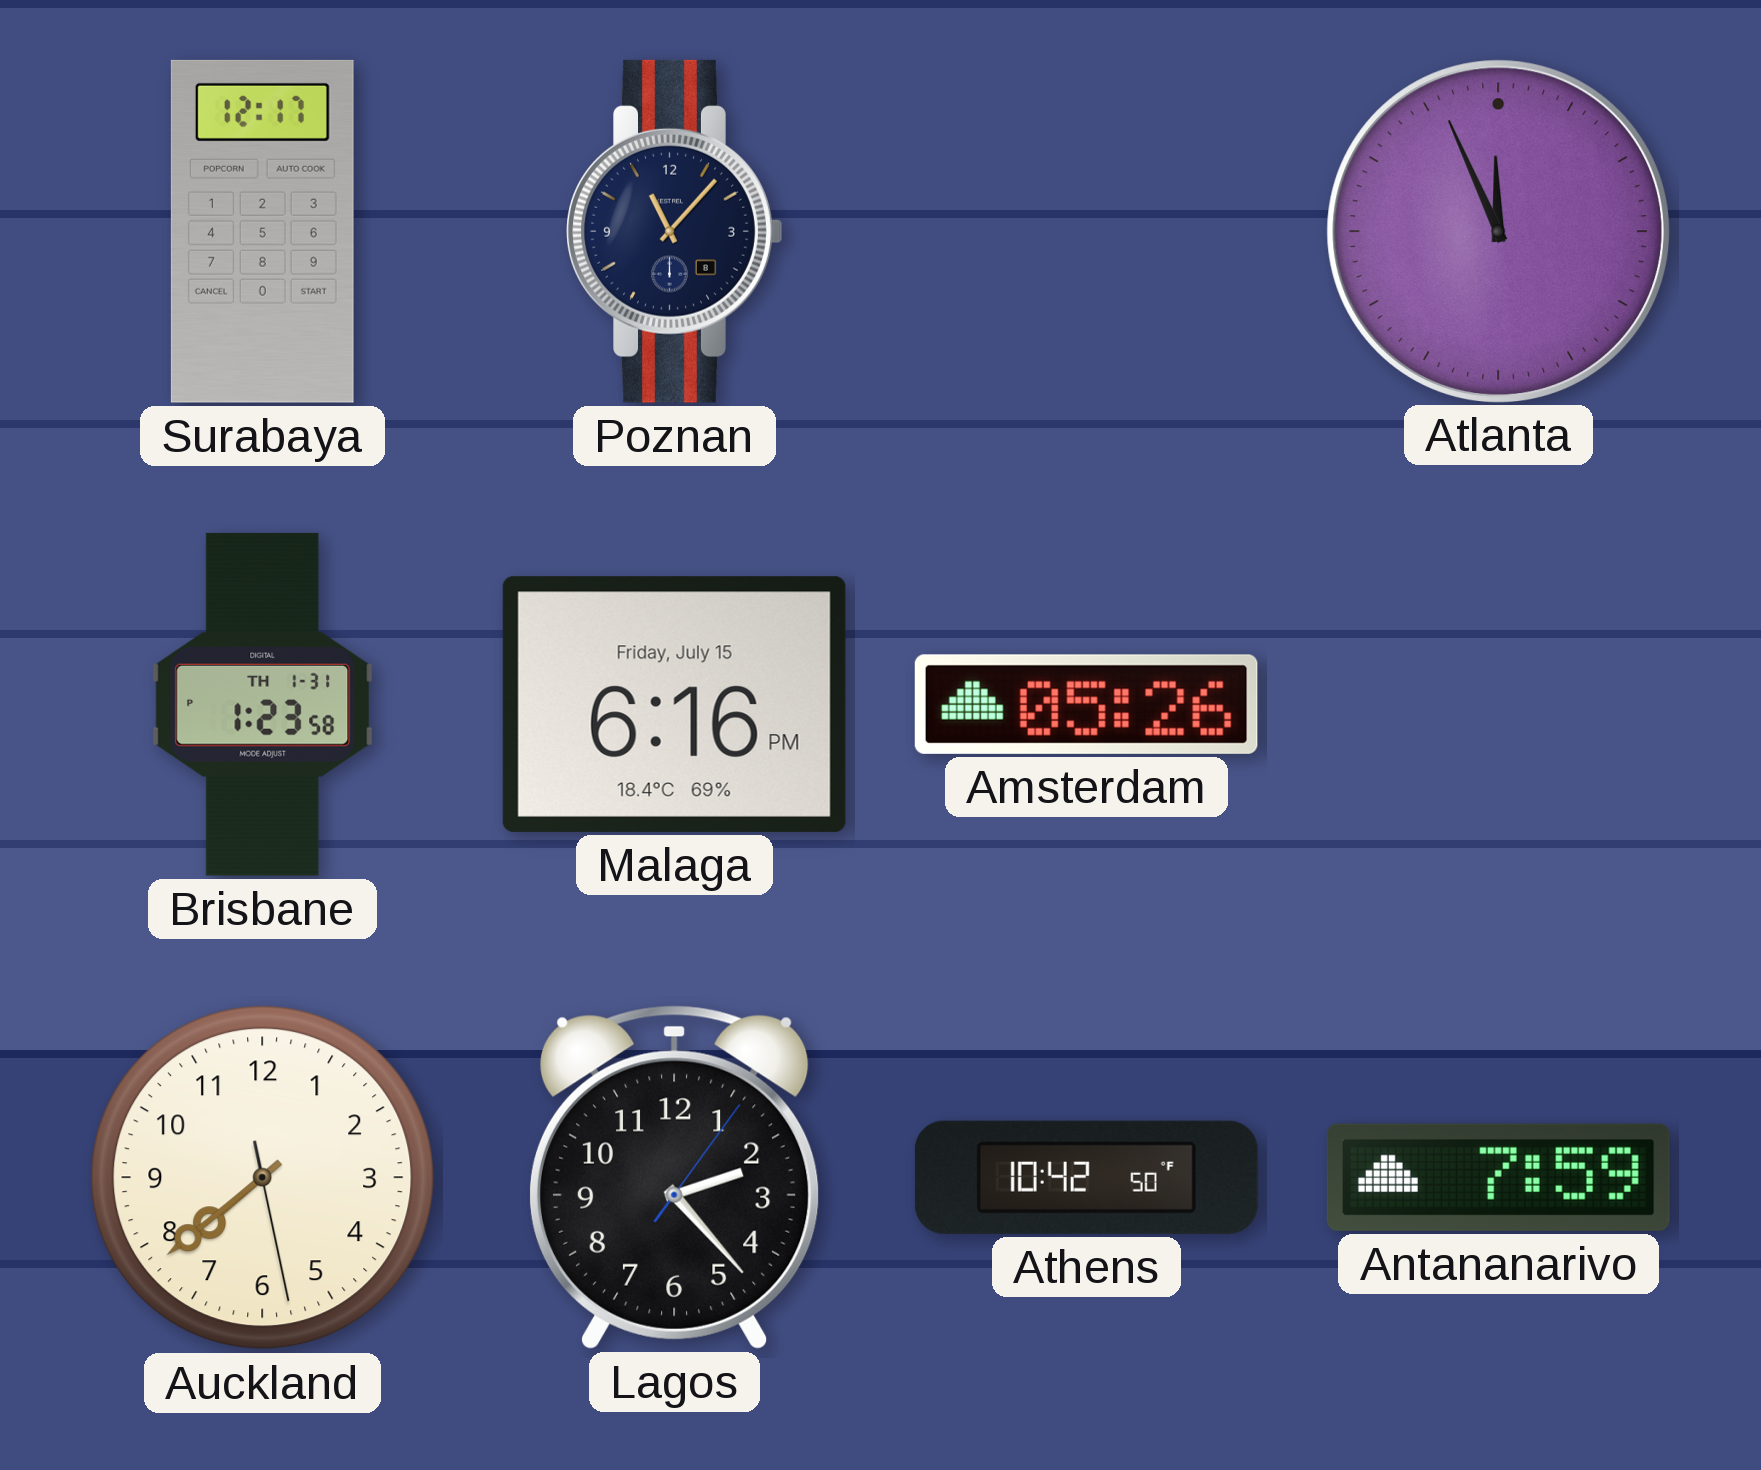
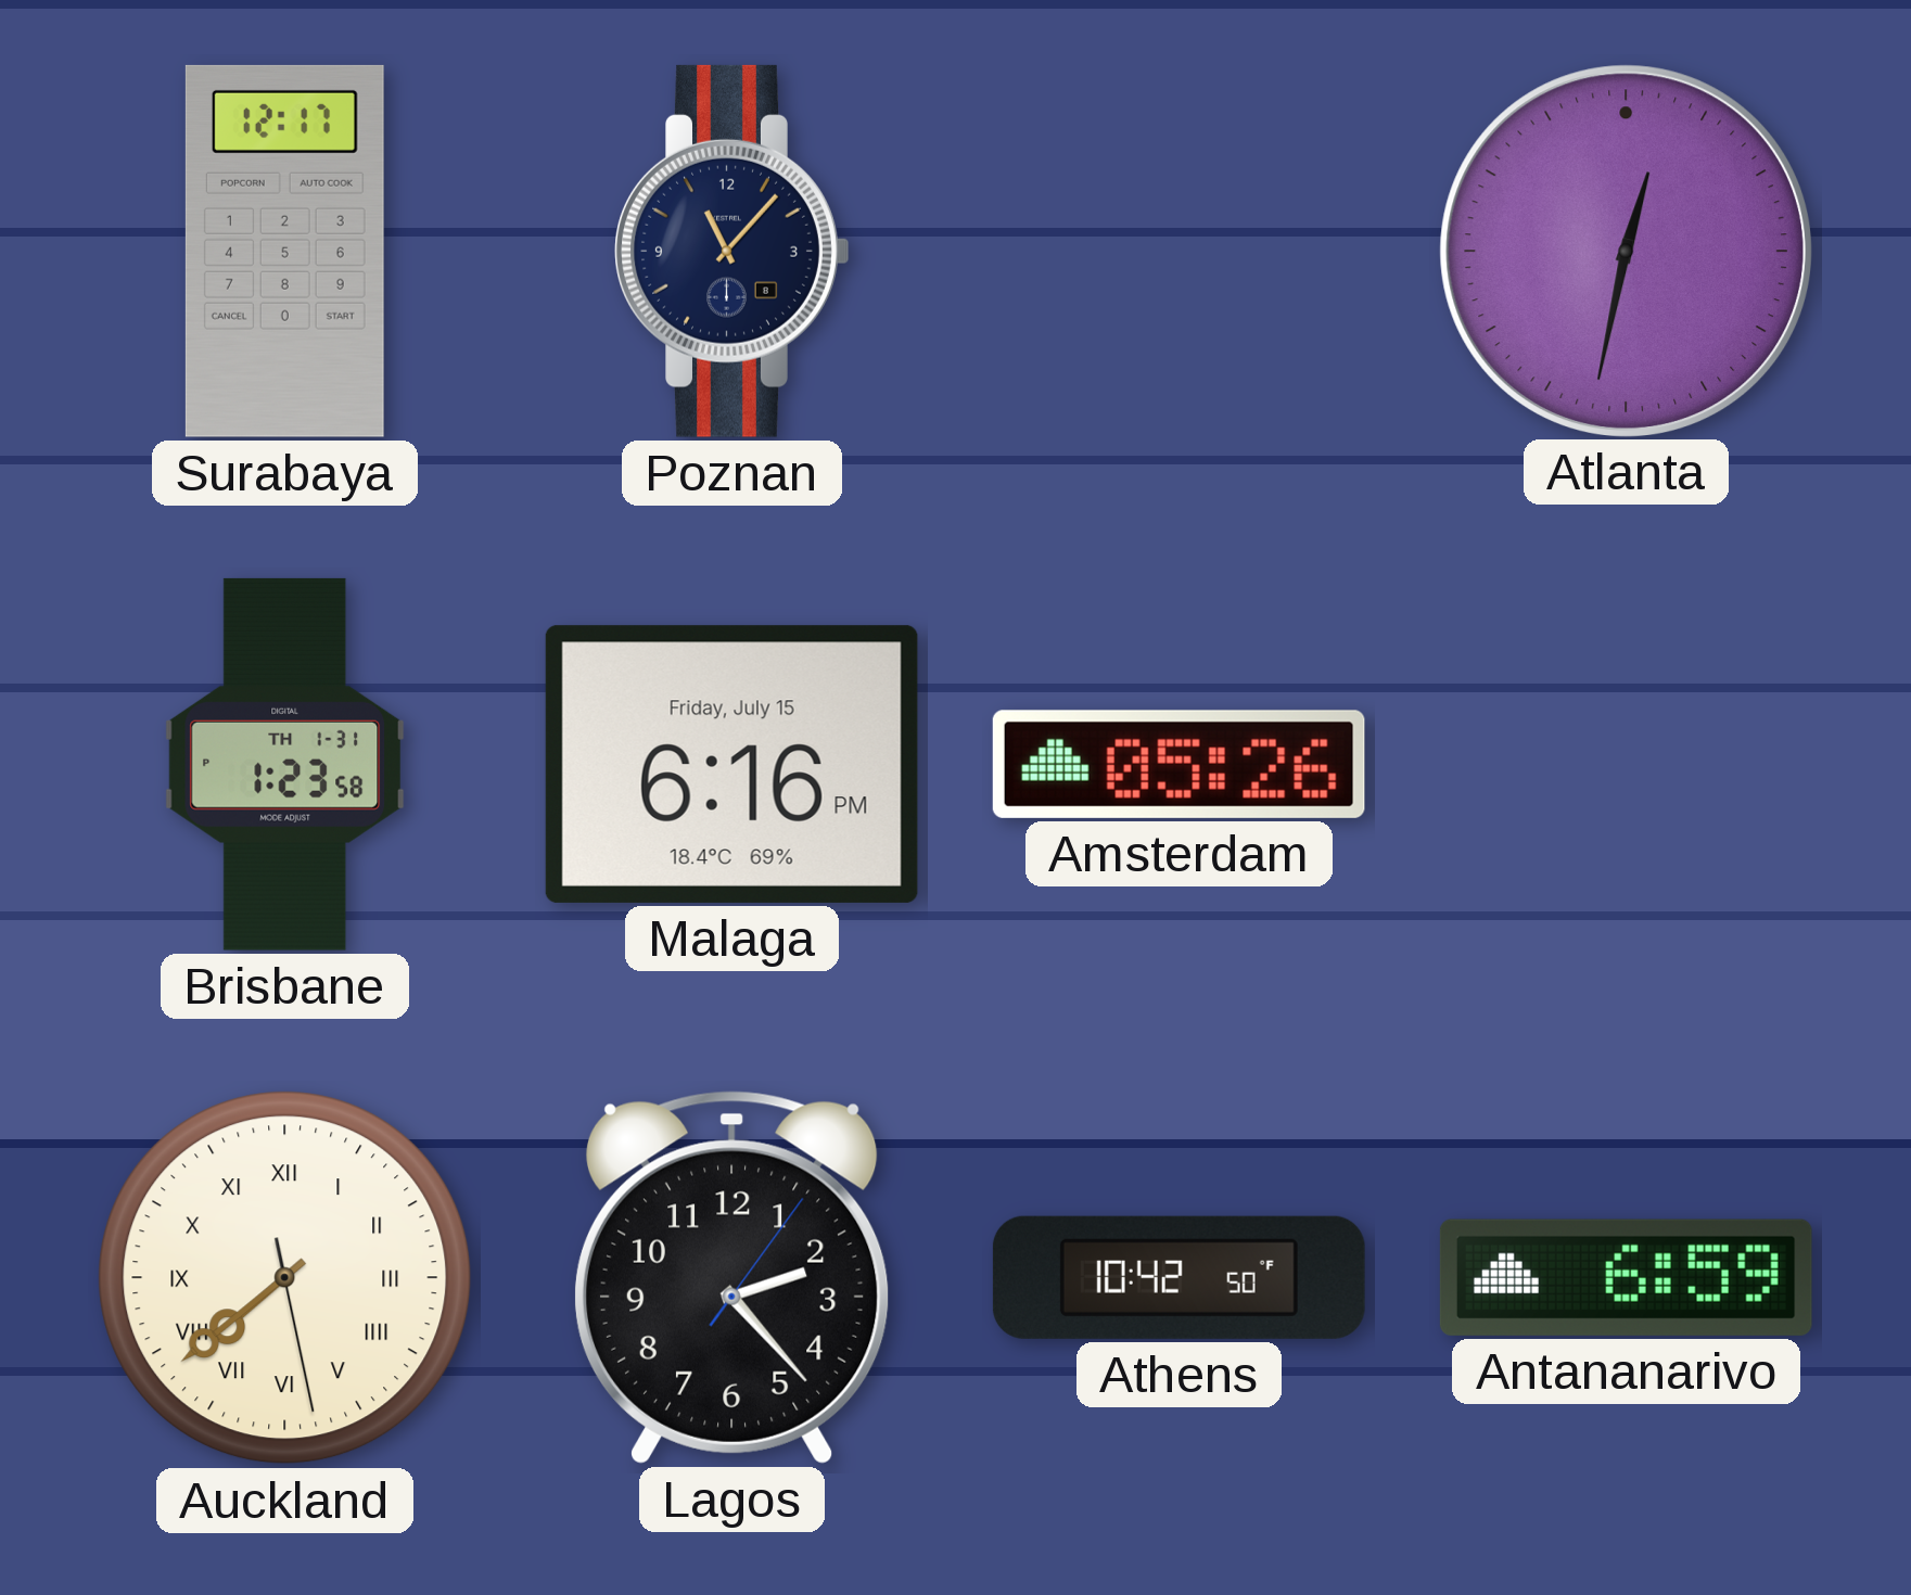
Atlanta: 11:56 -> 12:32 (1626, 251)
Auckland numerals: Arabic -> Roman (285, 1278)
Antananarivo: 7:59 -> 6:59 (1626, 1277)
